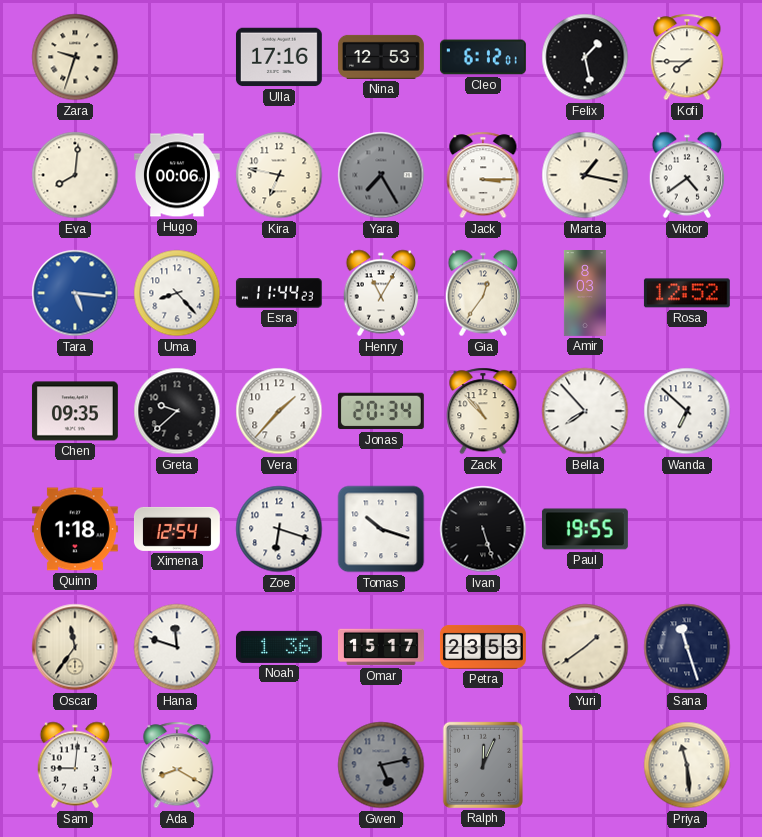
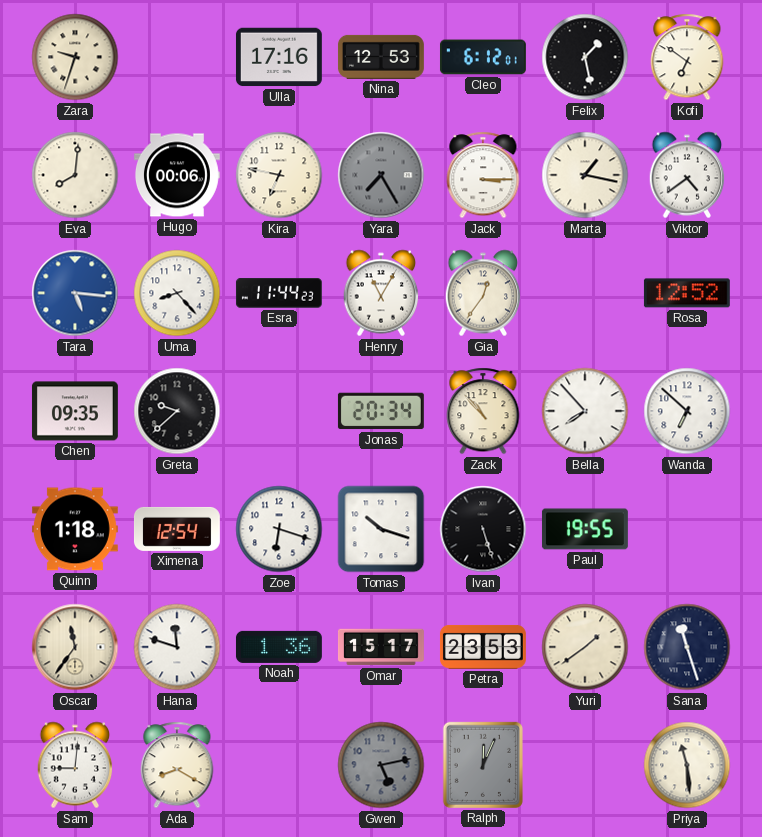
Kofi: 7:45 -> 6:51 (687, 57)
Amir: 8:03 -> none (585, 294)
Vera: 1:37 -> none (279, 411)
